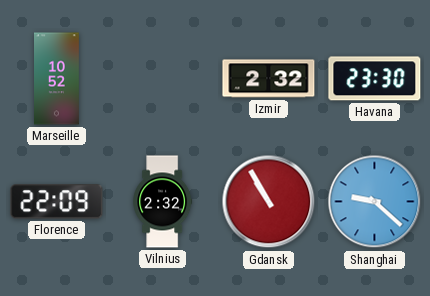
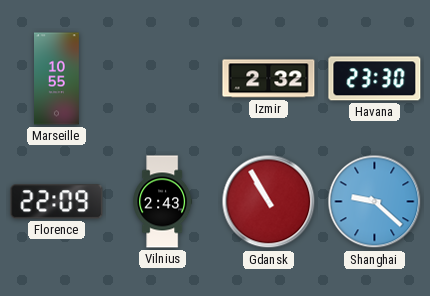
Marseille: 10:52 -> 10:55 (57, 79)
Vilnius: 2:32 -> 2:43 (163, 202)
